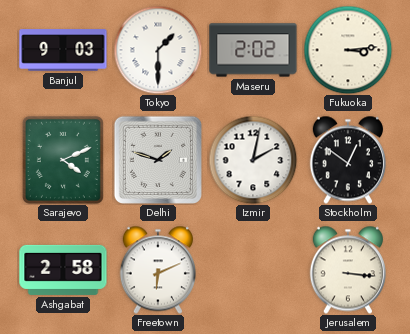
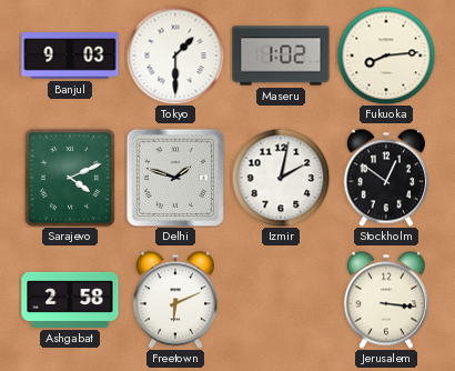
Maseru: 2:02 -> 1:02 (281, 56)
Fukuoka: 3:14 -> 8:14 (386, 56)
